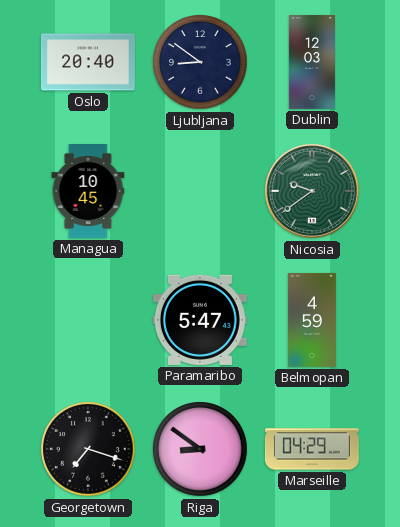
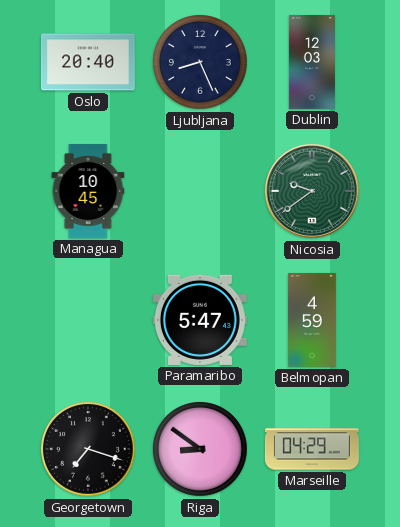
Ljubljana: 8:51 -> 8:26 (201, 63)
